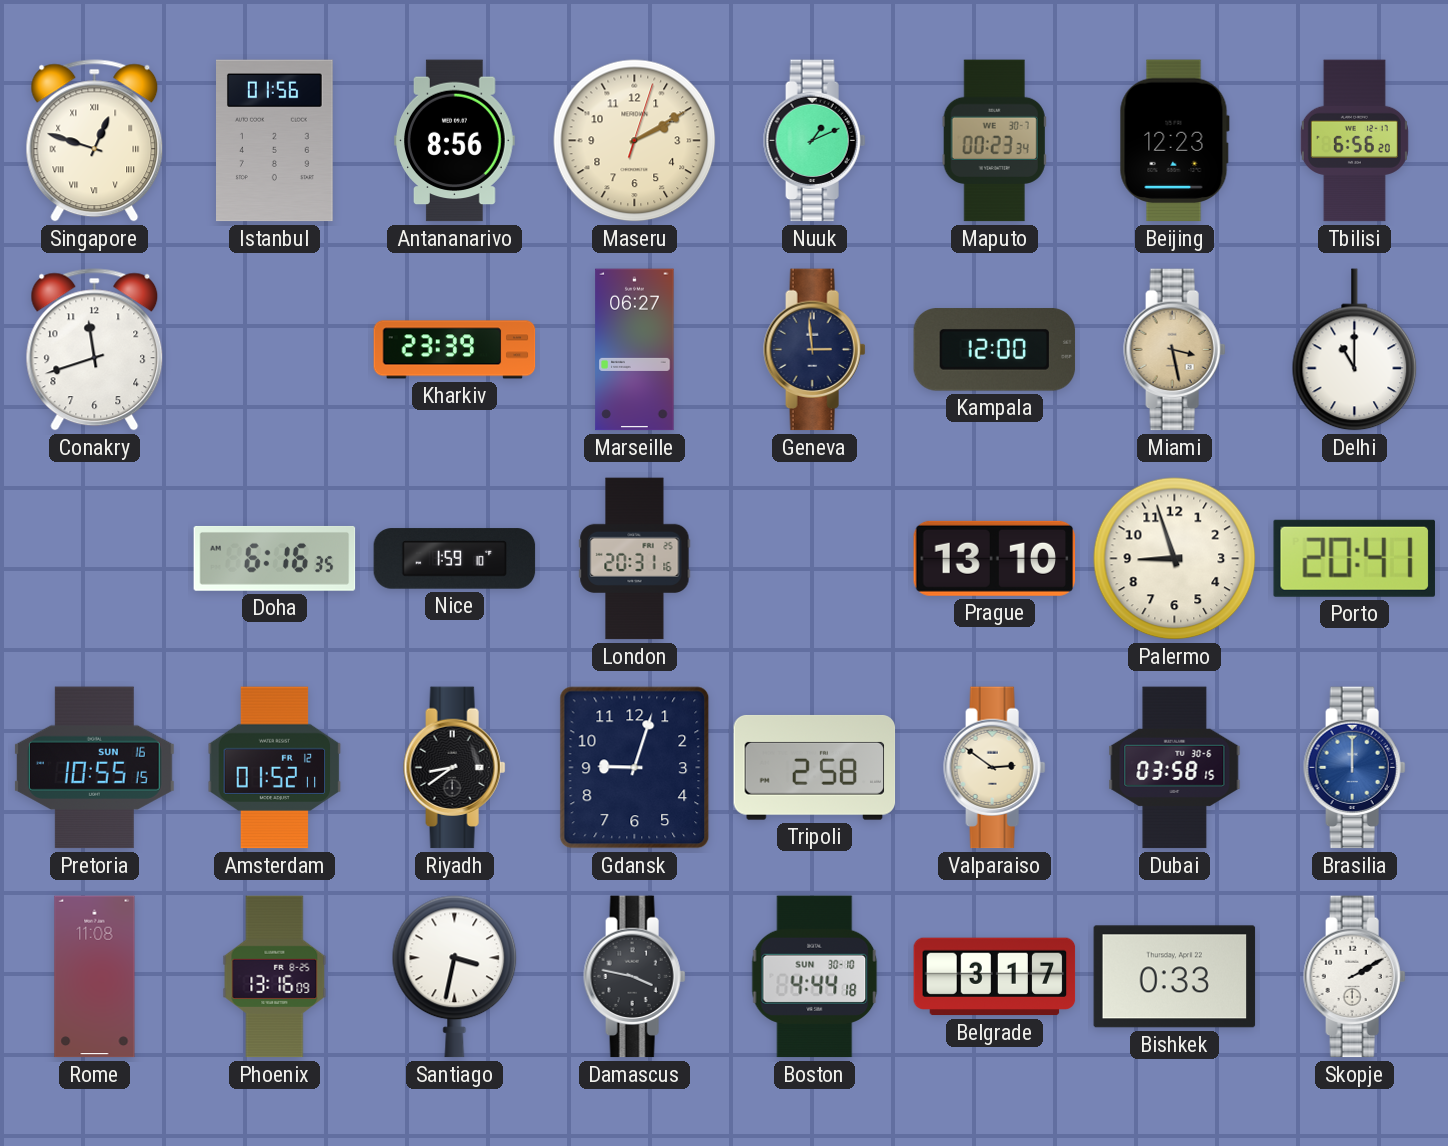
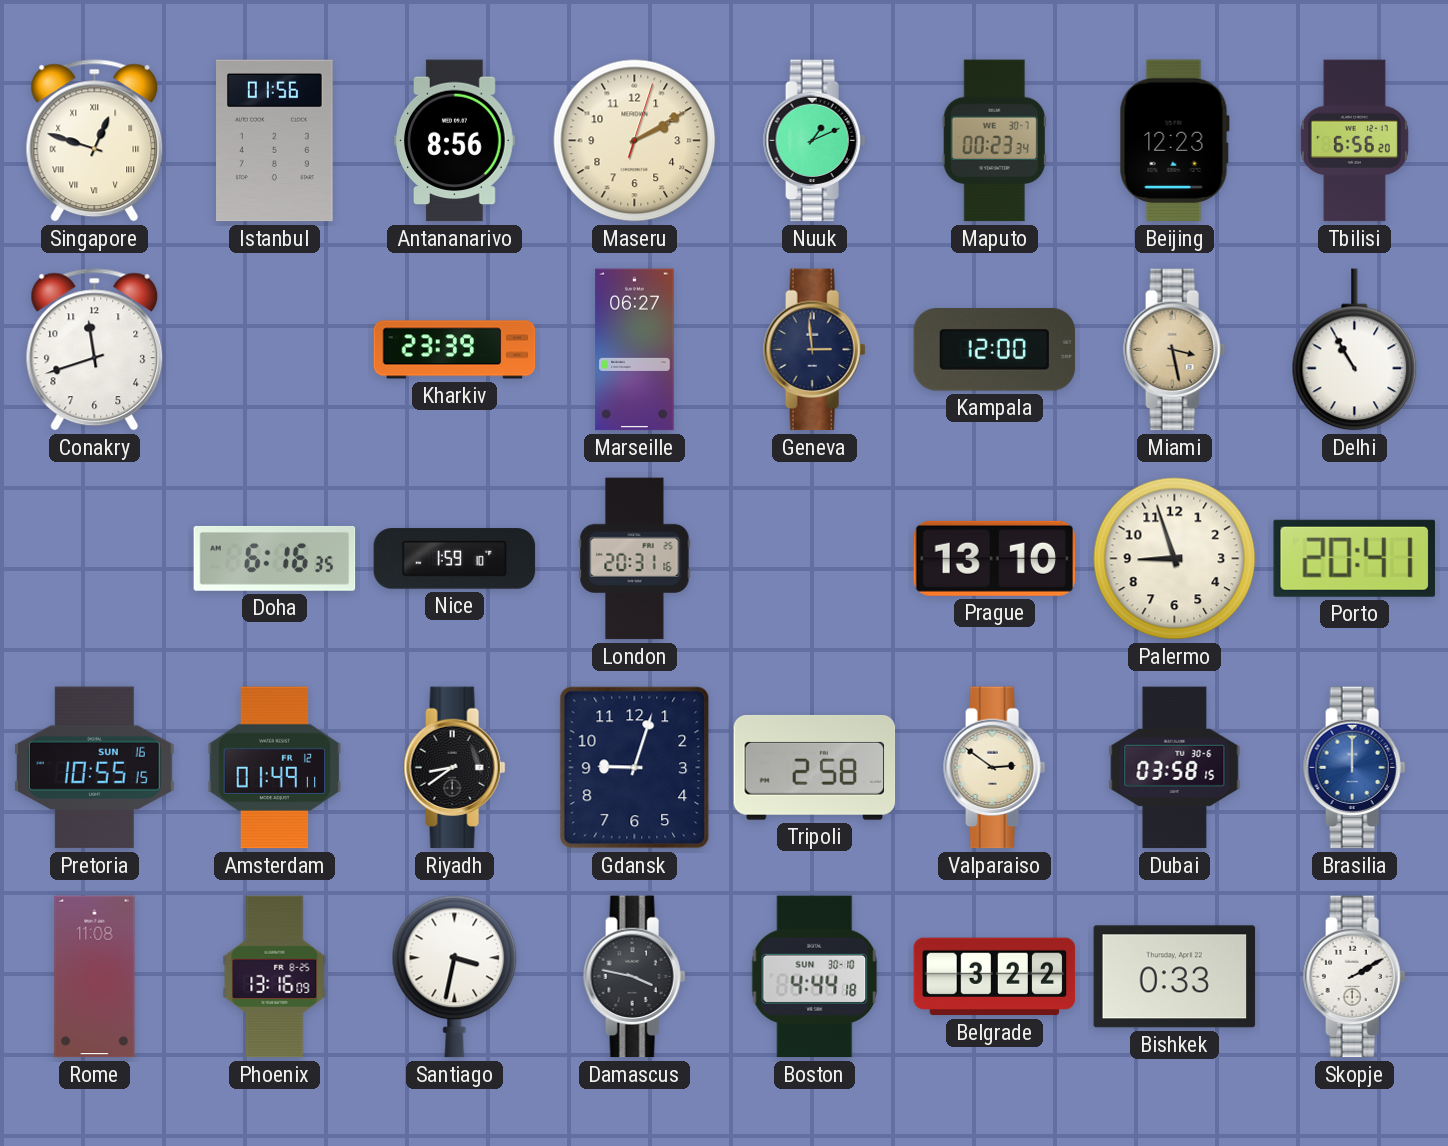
Delhi: 11:00 -> 10:55 (1355, 350)
Amsterdam: 01:52 -> 01:49 (275, 768)
Belgrade: 3:17 -> 3:22 (995, 977)
